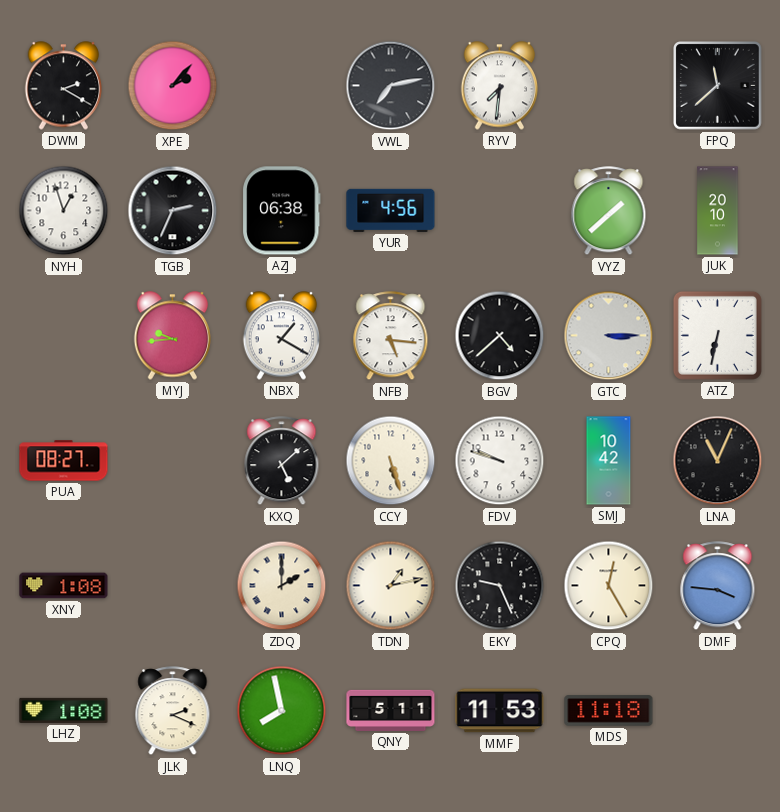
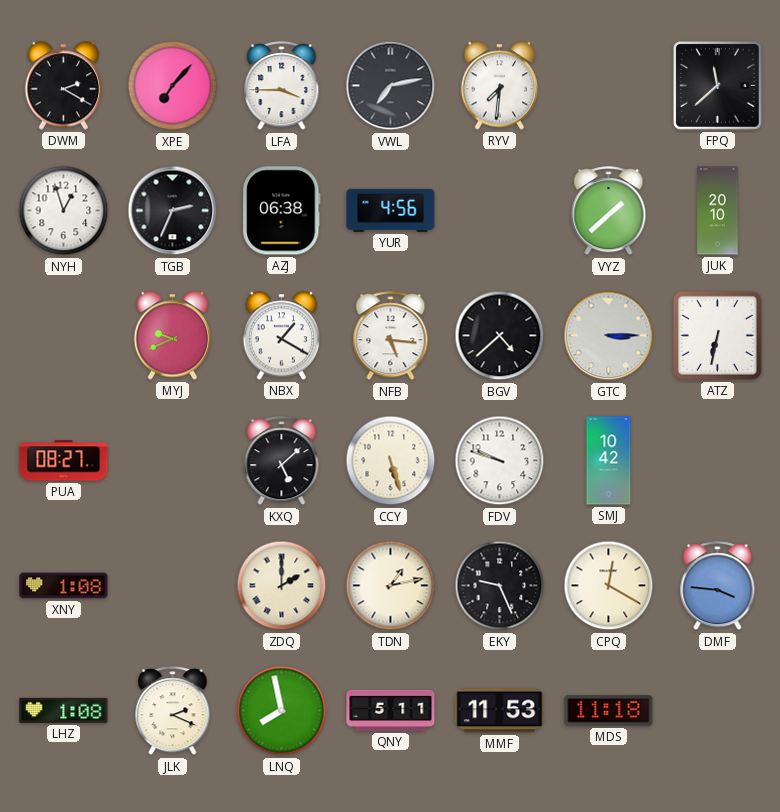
XPE: 2:07 -> 7:07 (173, 86)
LFA: none -> 3:45 (282, 86)
MYJ: 9:44 -> 9:41 (173, 336)
LNA: 11:04 -> none (718, 461)
CPQ: 12:25 -> 12:20 (609, 586)
